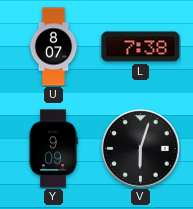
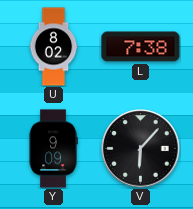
U: 8:07 -> 8:02 (54, 47)
V: 6:03 -> 6:07 (141, 149)
